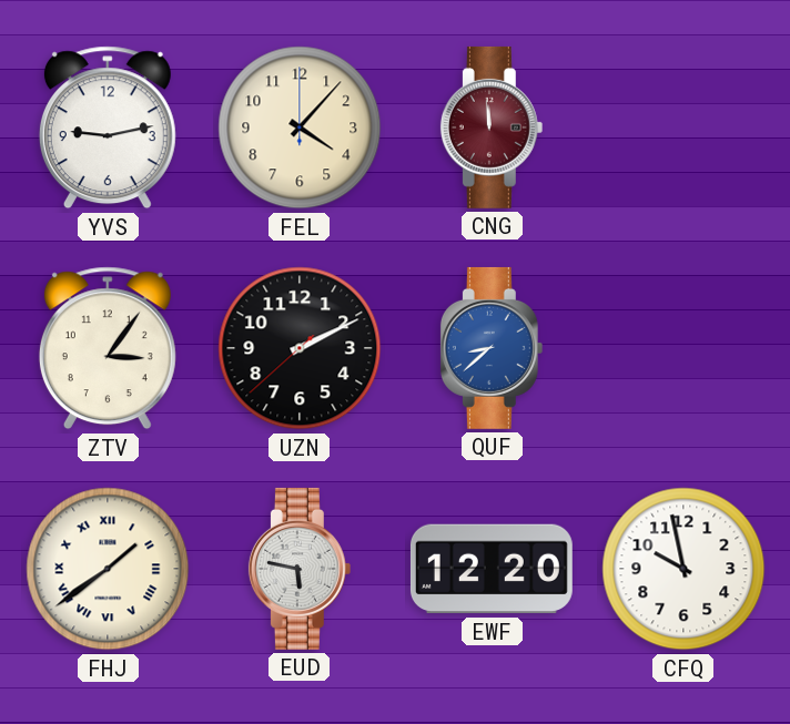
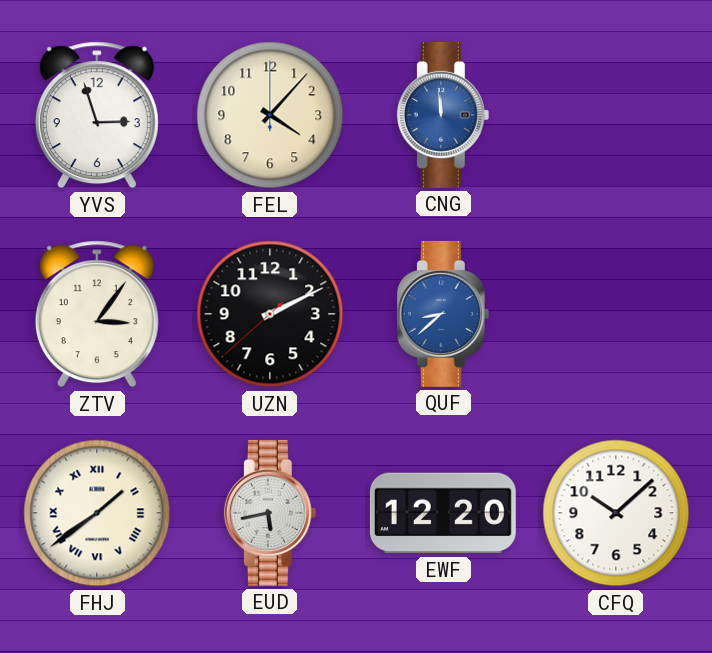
YVS: 9:13 -> 2:57 (97, 115)
CNG dial: burgundy -> blue (443, 115)
EUD: 5:47 -> 5:43 (270, 513)
CFQ: 9:58 -> 10:08 (616, 513)
